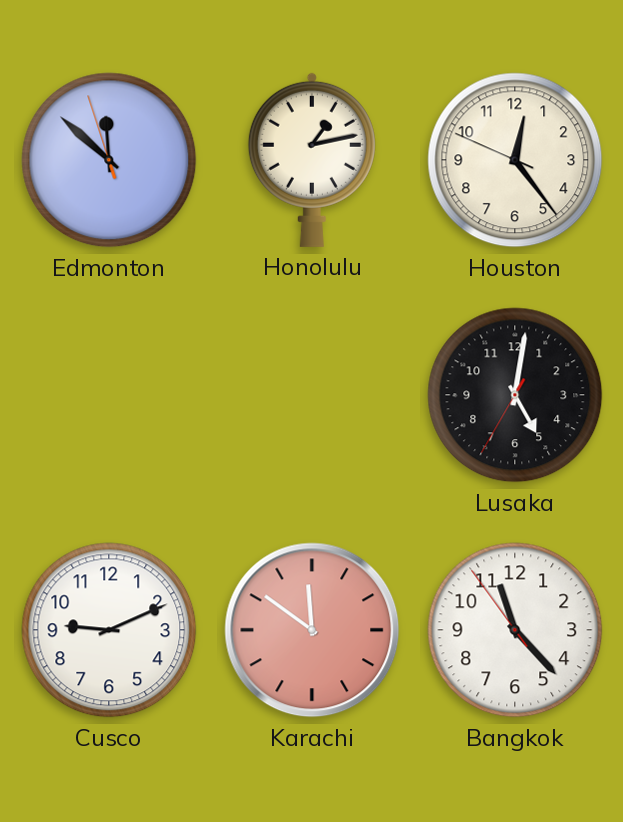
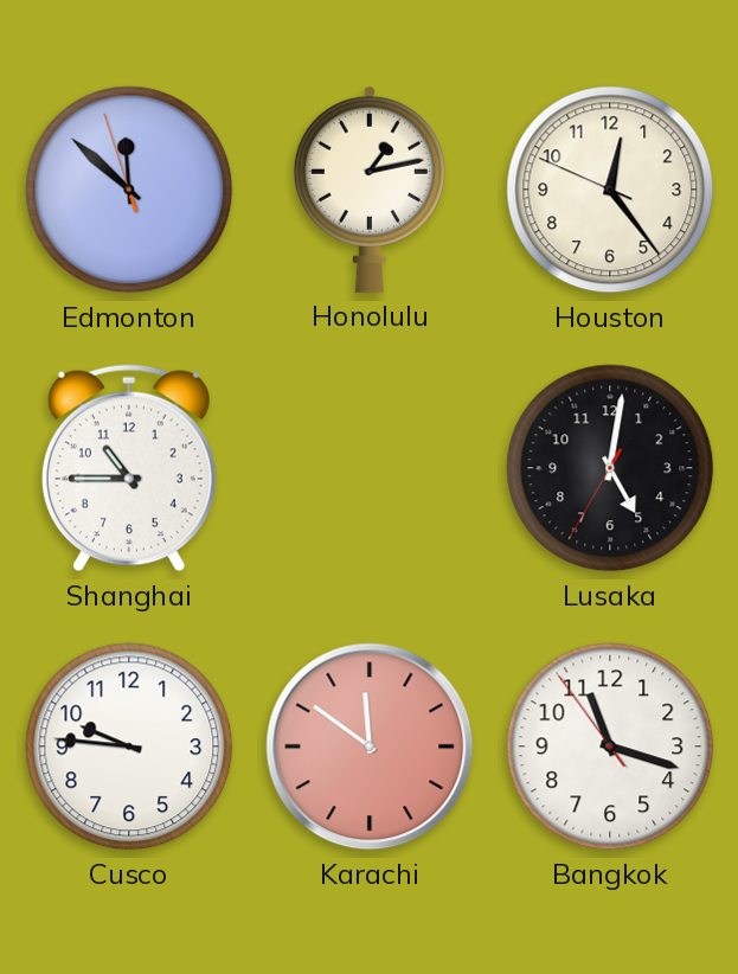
Shanghai: none -> 10:45 (129, 468)
Cusco: 9:11 -> 9:46 (129, 746)
Bangkok: 11:22 -> 11:17 (610, 746)
